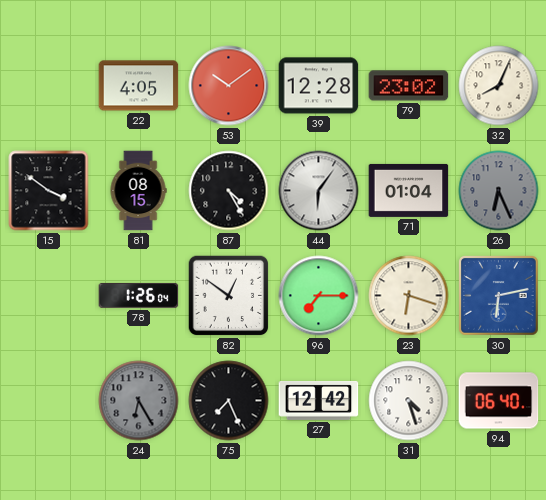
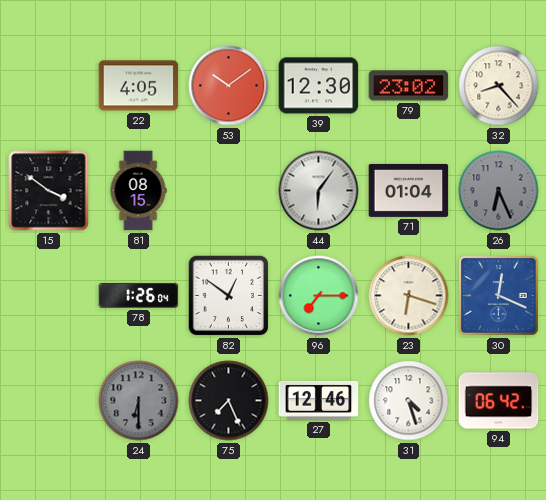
39: 12:28 -> 12:30 (319, 86)
32: 8:04 -> 8:23 (499, 86)
87: 4:25 -> none (229, 191)
30: 6:13 -> 12:19 (499, 296)
24: 6:25 -> 6:30 (139, 401)
27: 12:42 -> 12:46 (319, 400)
94: 06:40 -> 06:42 (499, 401)
